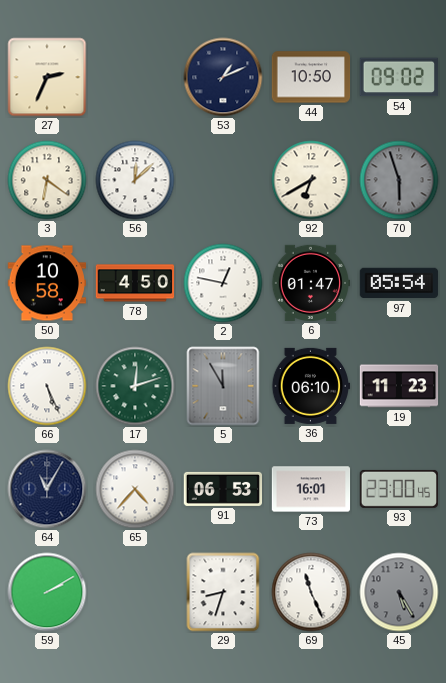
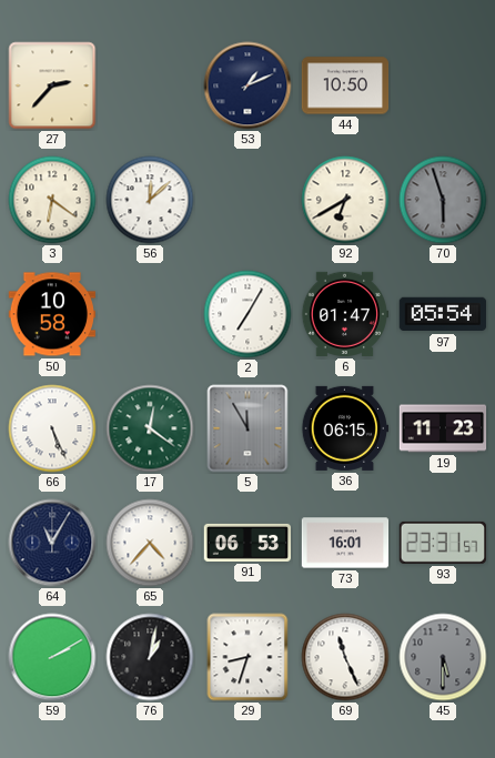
27: 2:34 -> 2:37 (52, 85)
54: 09:02 -> none (399, 77)
78: 4:50 -> none (135, 283)
2: 12:47 -> 7:05 (247, 314)
17: 12:12 -> 12:21 (150, 428)
36: 06:10 -> 06:15 (345, 428)
93: 23:00 -> 23:31 (442, 543)
76: none -> 1:02 (150, 657)
45: 5:25 -> 5:30 (443, 657)
